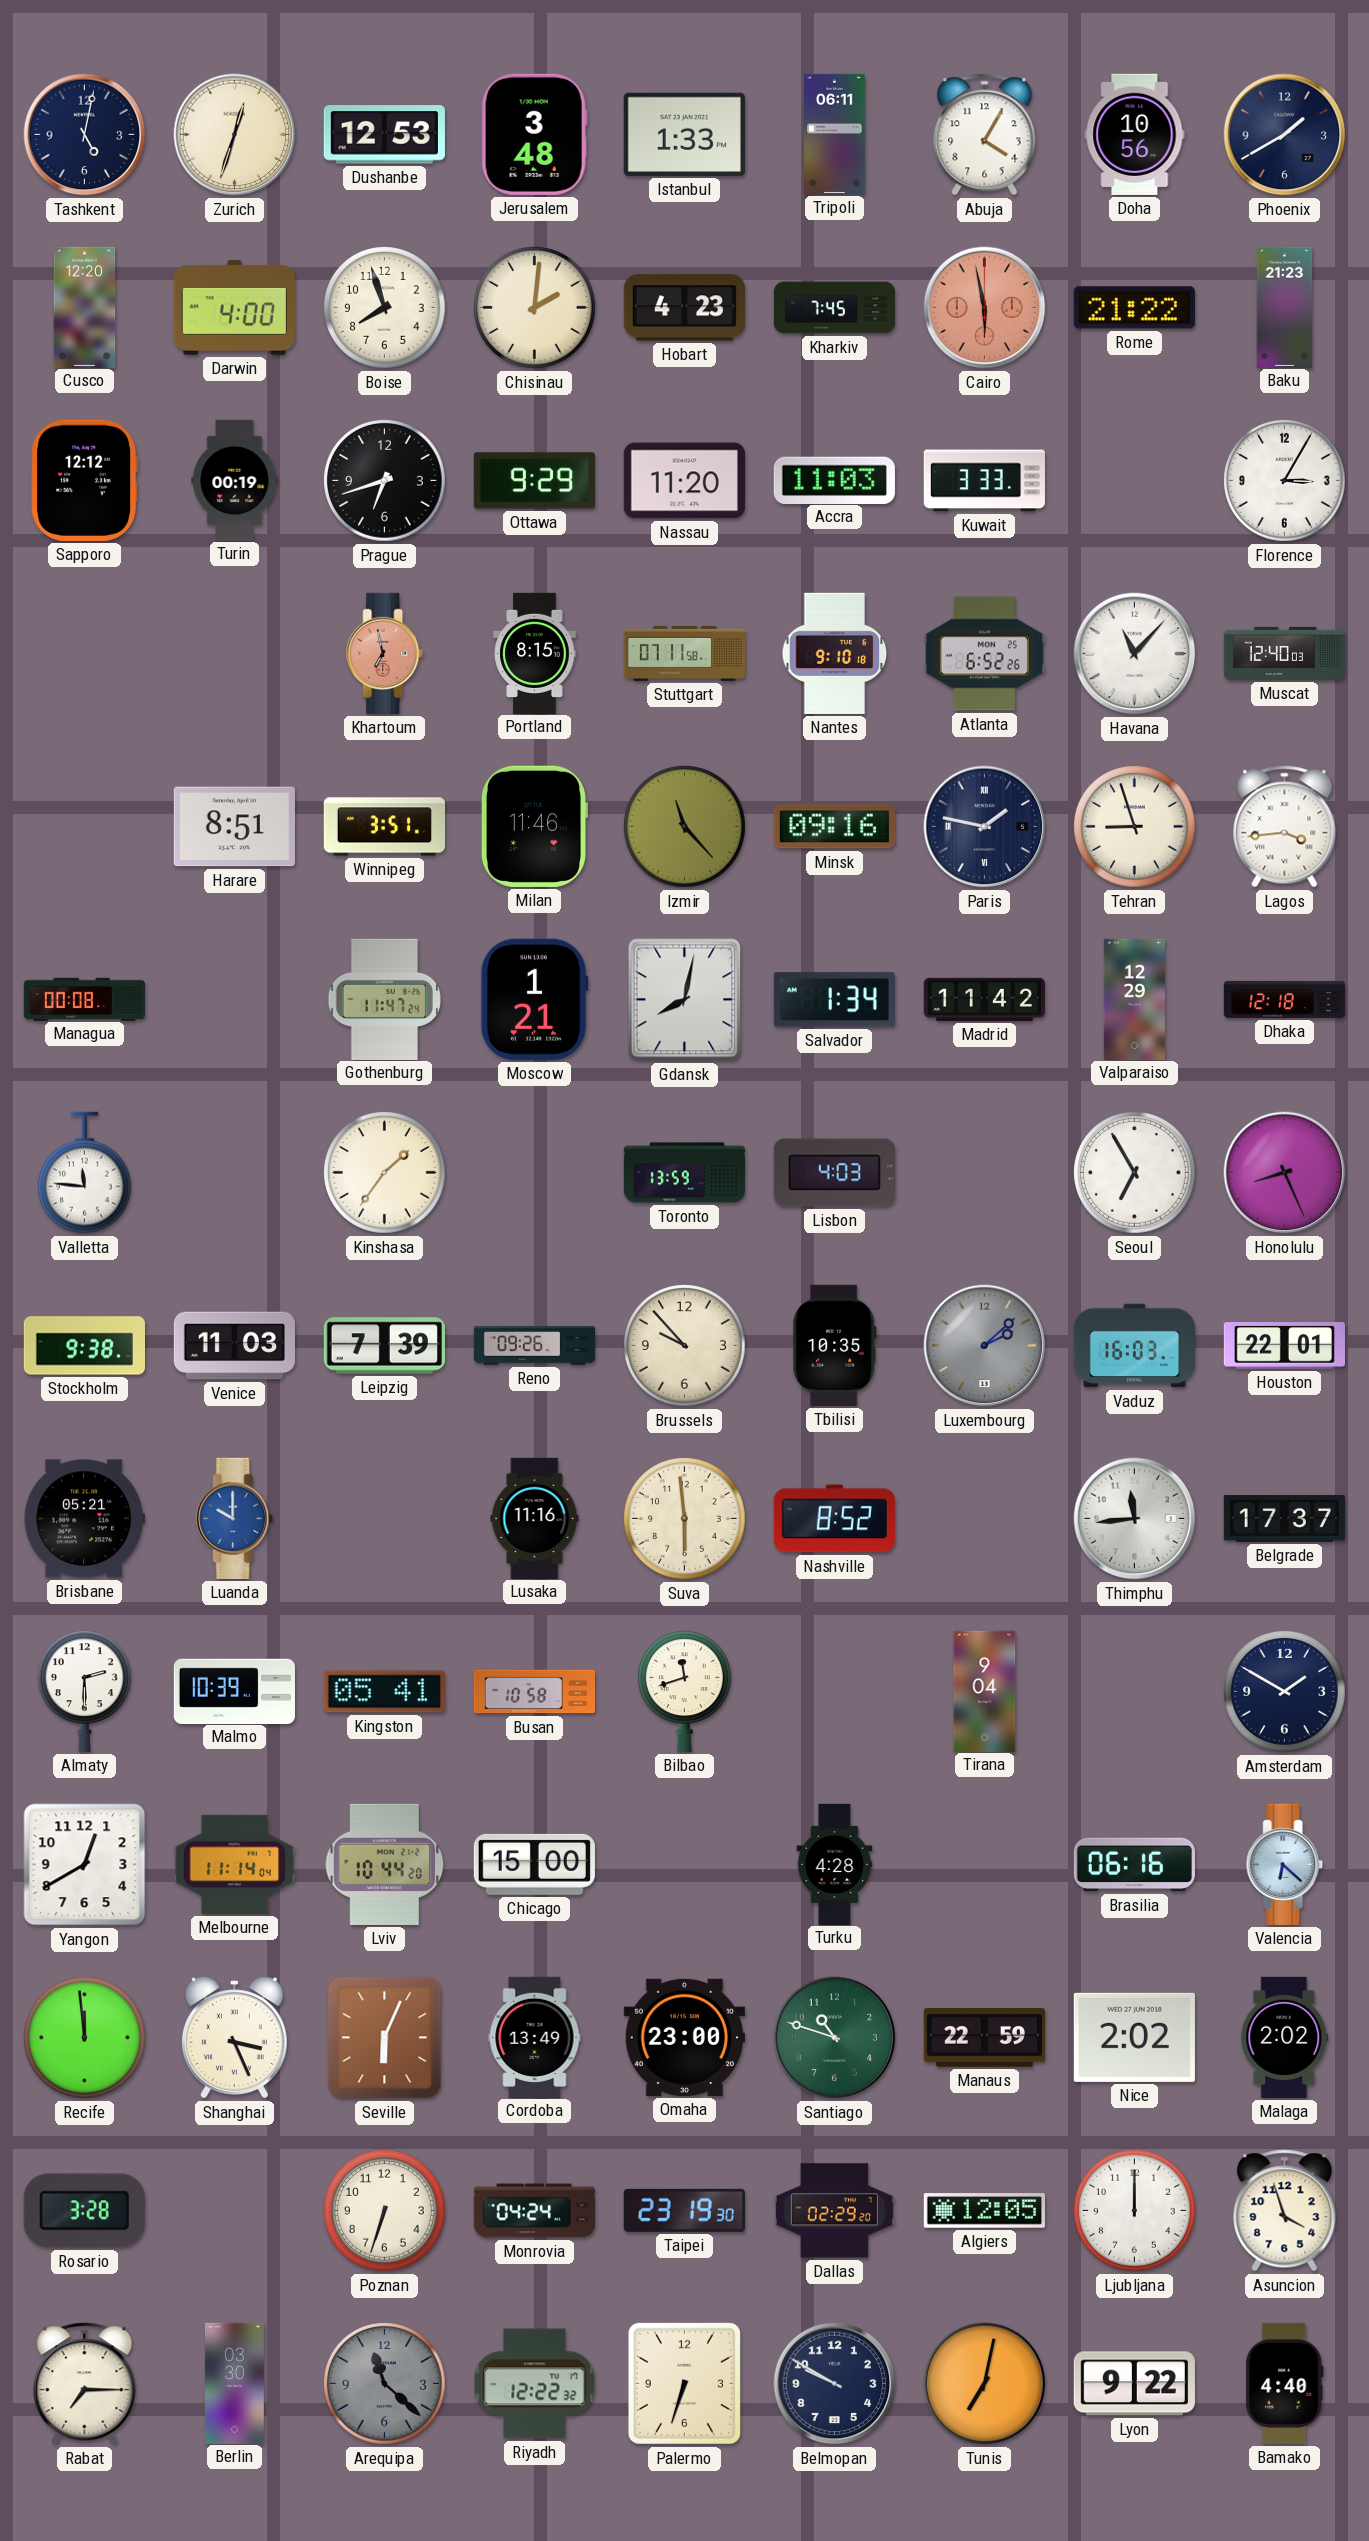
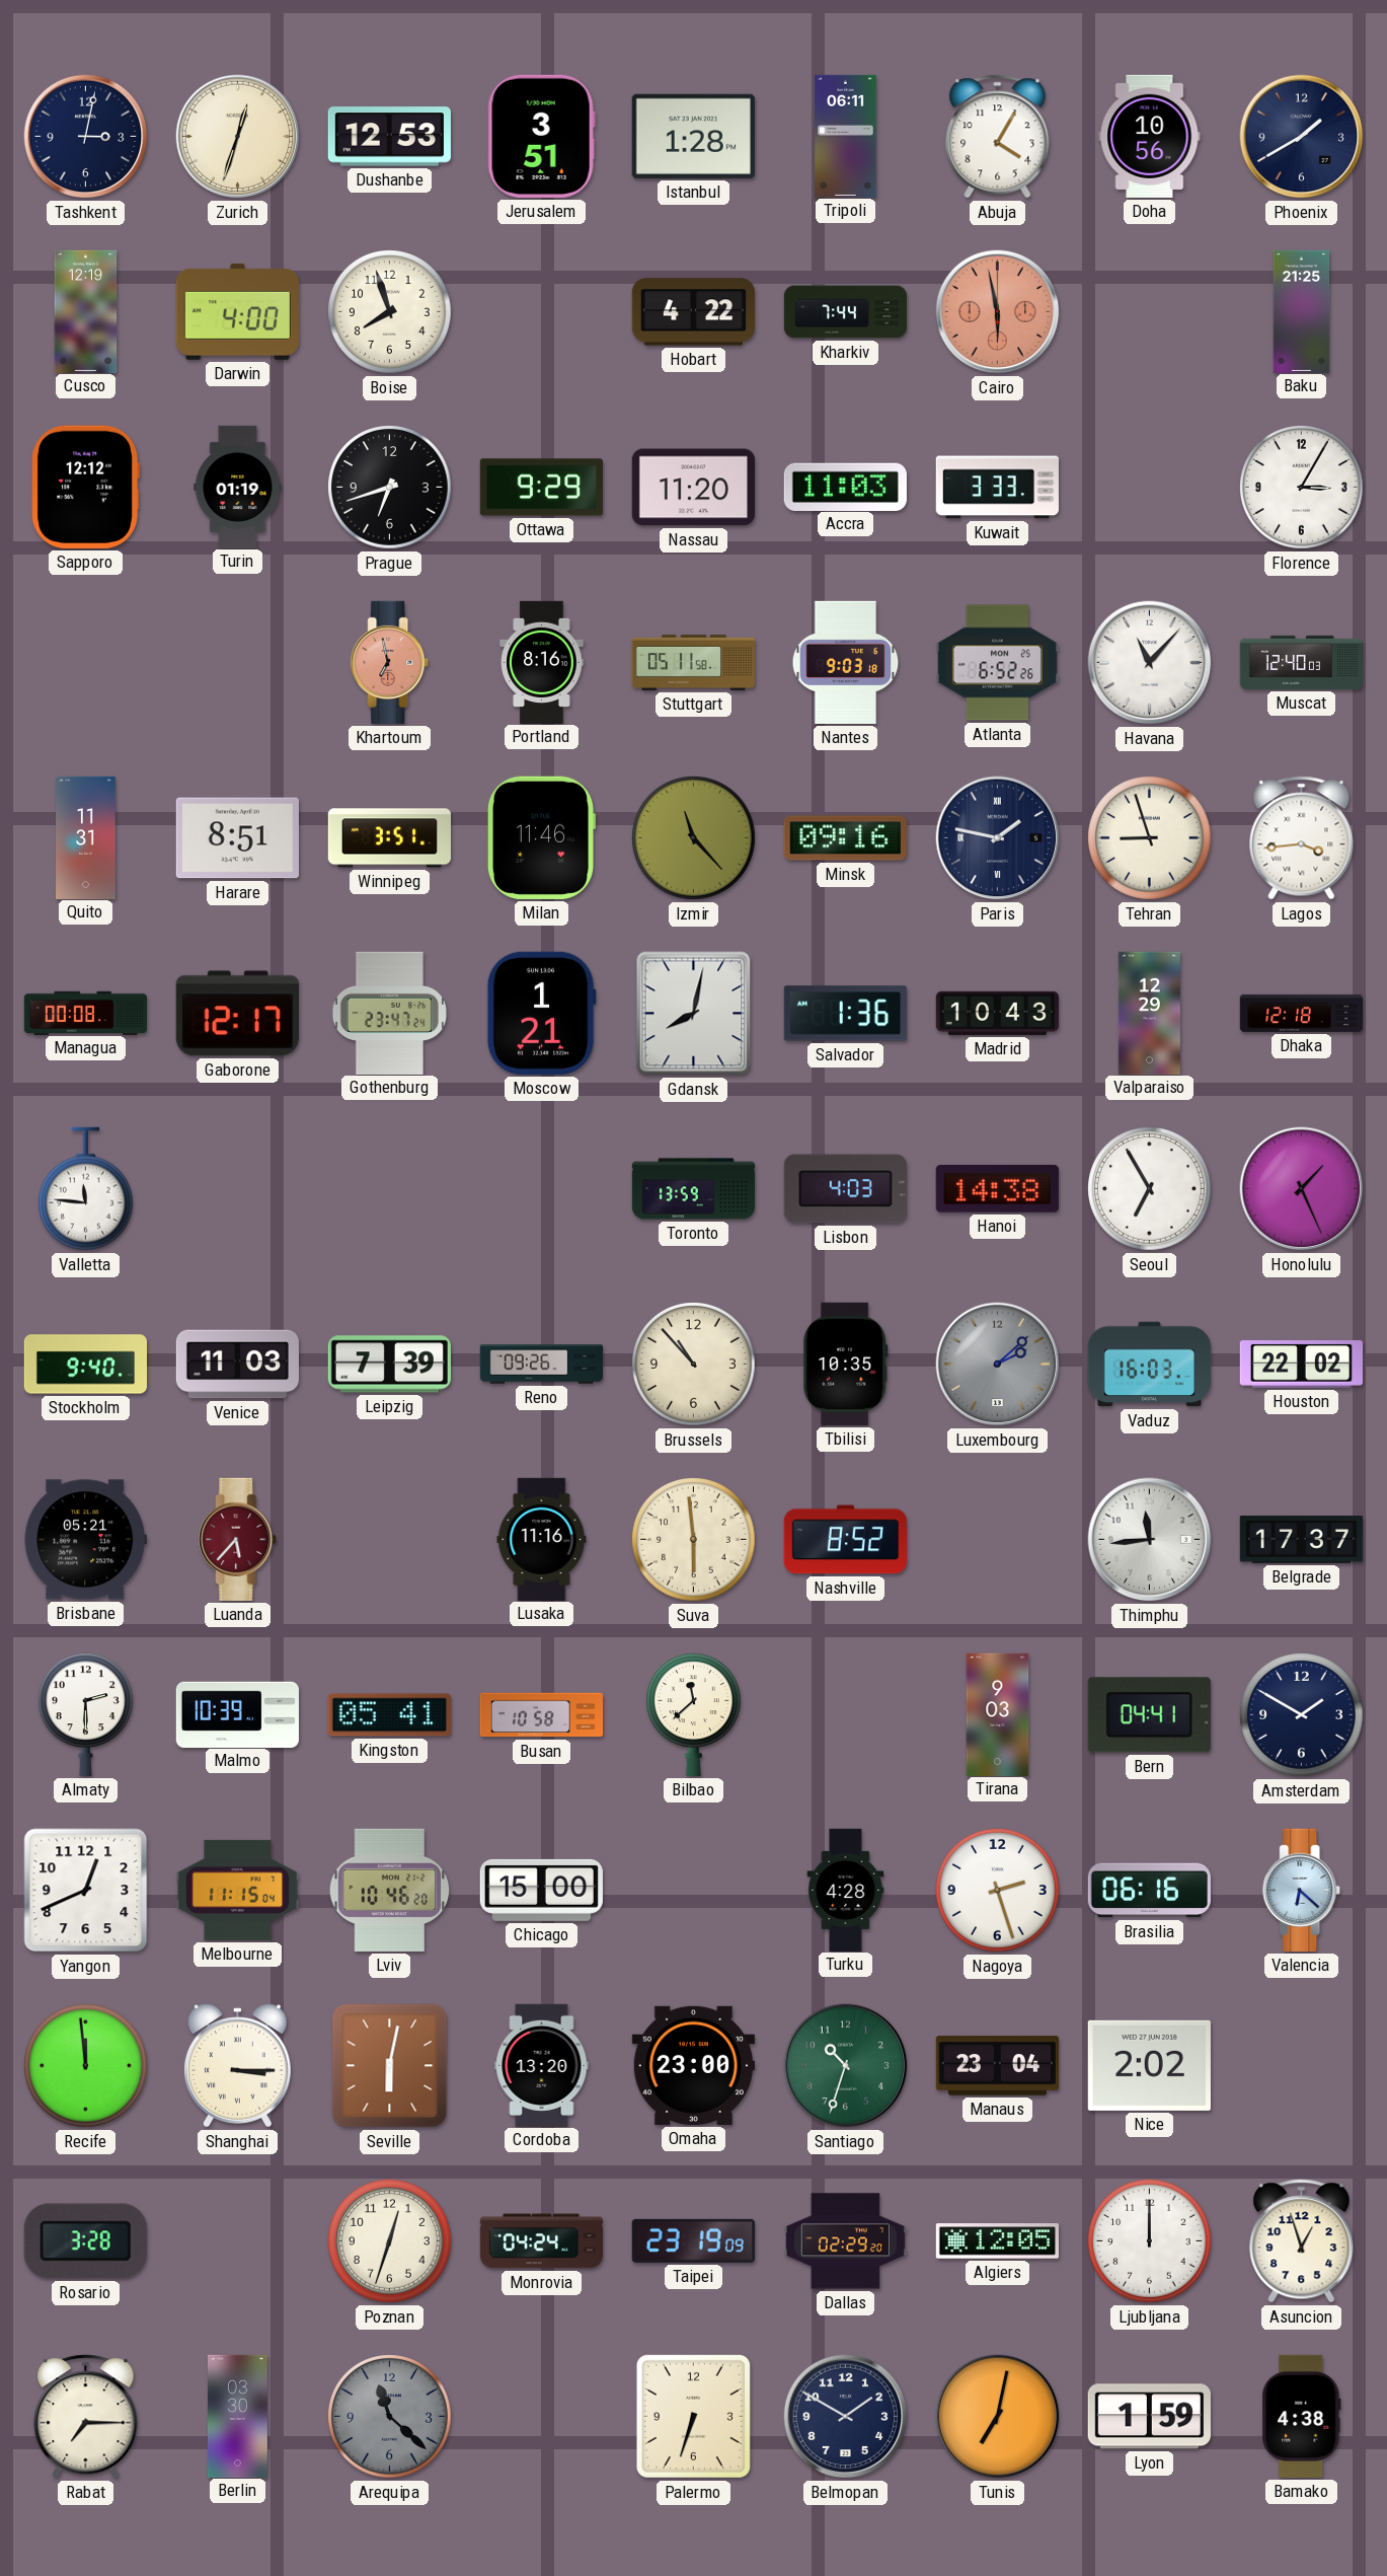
Tashkent: 5:02 -> 3:02 (86, 137)
Jerusalem: 3:48 -> 3:51 (541, 136)
Istanbul: 1:33 -> 1:28 (693, 136)
Cusco: 12:20 -> 12:19 (86, 311)
Chisinau: 2:01 -> none (535, 308)
Hobart: 4:23 -> 4:22 (693, 312)
Kharkiv: 7:45 -> 7:44 (846, 312)
Rome: 21:22 -> none (1134, 308)
Baku: 21:23 -> 21:25 (1302, 311)
Turin: 00:19 -> 01:19 (238, 487)
Portland: 8:15 -> 8:16 (542, 662)
Stuttgart: 07:11 -> 05:11 (693, 662)
Nantes: 9:10 -> 9:03 (846, 662)
Quito: none -> 11:31 (86, 837)
Gaborone: none -> 12:17 (237, 1014)
Gothenburg: 11:47 -> 23:47 (389, 1013)
Salvador: 1:34 -> 1:36 (845, 1014)
Madrid: 11:42 -> 10:43 (997, 1013)
Kinshasa: 1:36 -> none (385, 1173)
Hanoi: none -> 14:38 (997, 1189)
Honolulu: 8:26 -> 1:26 (1302, 1189)
Stockholm: 9:38 -> 9:40 (85, 1365)
Brussels: 9:53 -> 10:53 (694, 1365)
Houston: 22:01 -> 22:02 (1301, 1365)
Luanda: 10:00 -> 5:37 (238, 1539)
Luanda dial: blue -> burgundy (238, 1539)
Bilbao: 11:42 -> 11:38 (693, 1714)
Tirana: 9:04 -> 9:03 (998, 1714)
Bern: none -> 04:41 (1149, 1715)
Yangon: 12:40 -> 12:41 (86, 1891)
Melbourne: 11:14 -> 11:15 (237, 1890)
Lviv: 10:44 -> 10:46 (390, 1890)
Nagoya: none -> 2:27 (998, 1891)
Shanghai: 3:26 -> 3:15 (237, 2066)
Seville: 6:04 -> 6:02 (390, 2066)
Cordoba: 13:49 -> 13:20 (542, 2065)
Santiago: 10:48 -> 10:33 (846, 2066)
Manaus: 22:59 -> 23:04 (997, 2066)
Malaga: 2:02 -> none (1285, 2037)
Poznan: 6:33 -> 12:33 (390, 2241)
Taipei: 23:19:30 -> 23:19:09 (693, 2240)
Asuncion: 3:57 -> 12:57 (1302, 2241)
Riyadh: 12:22 -> none (535, 2384)
Belmopan: 9:50 -> 1:50 (846, 2417)
Lyon: 9:22 -> 1:59 (1149, 2417)
Bamako: 4:40 -> 4:38 (1302, 2416)
